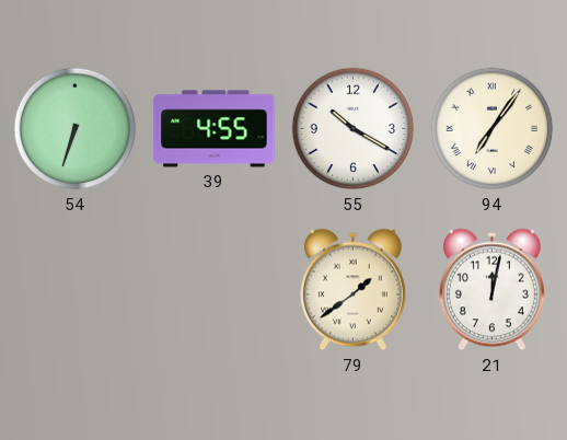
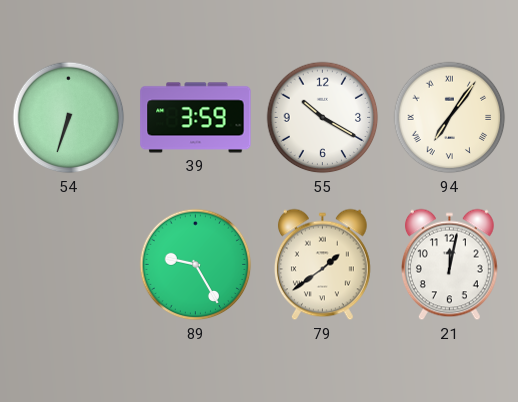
39: 4:55 -> 3:59 (196, 118)
89: none -> 9:25 (196, 265)
